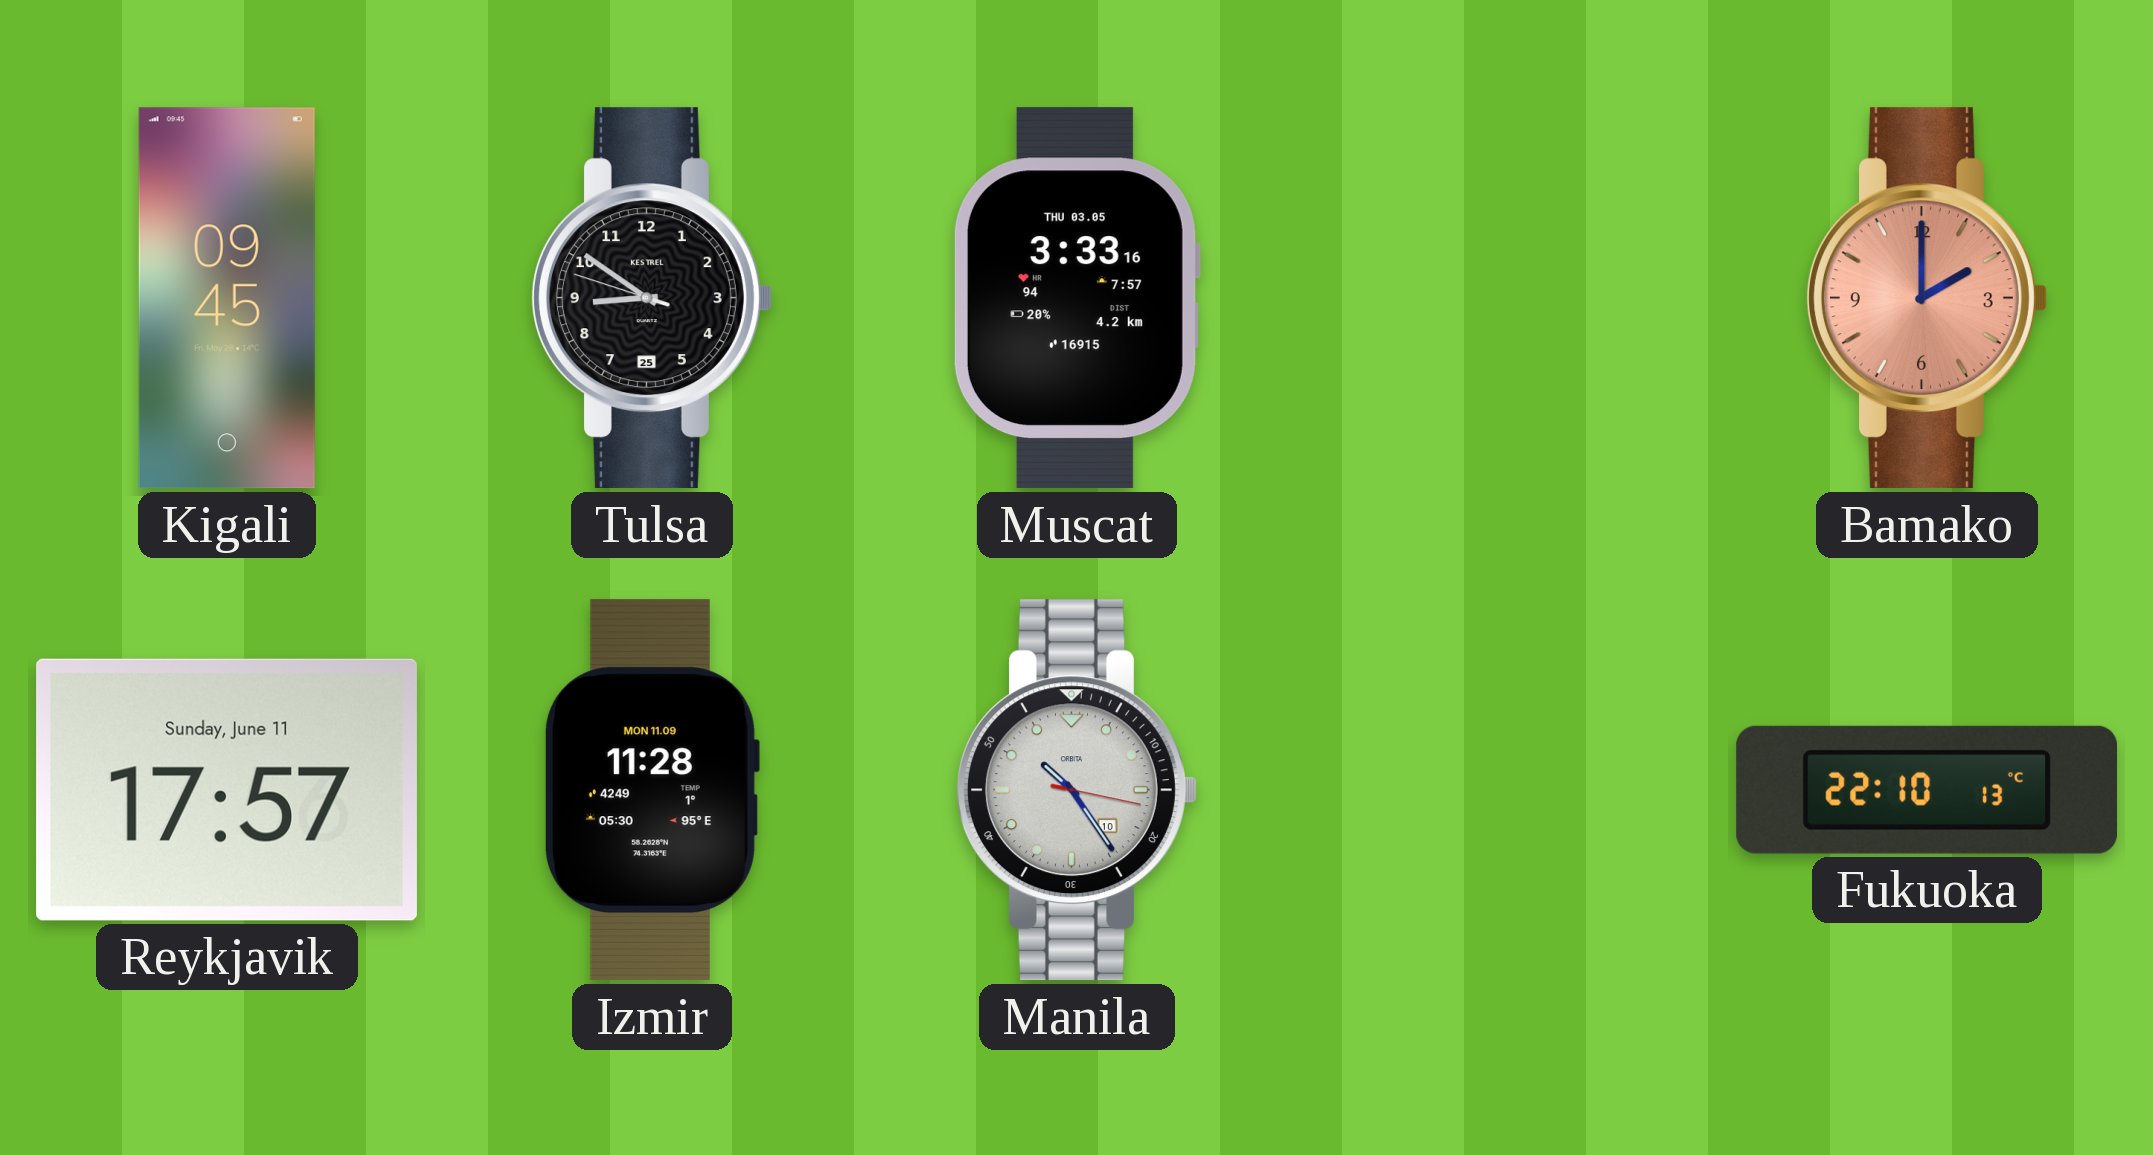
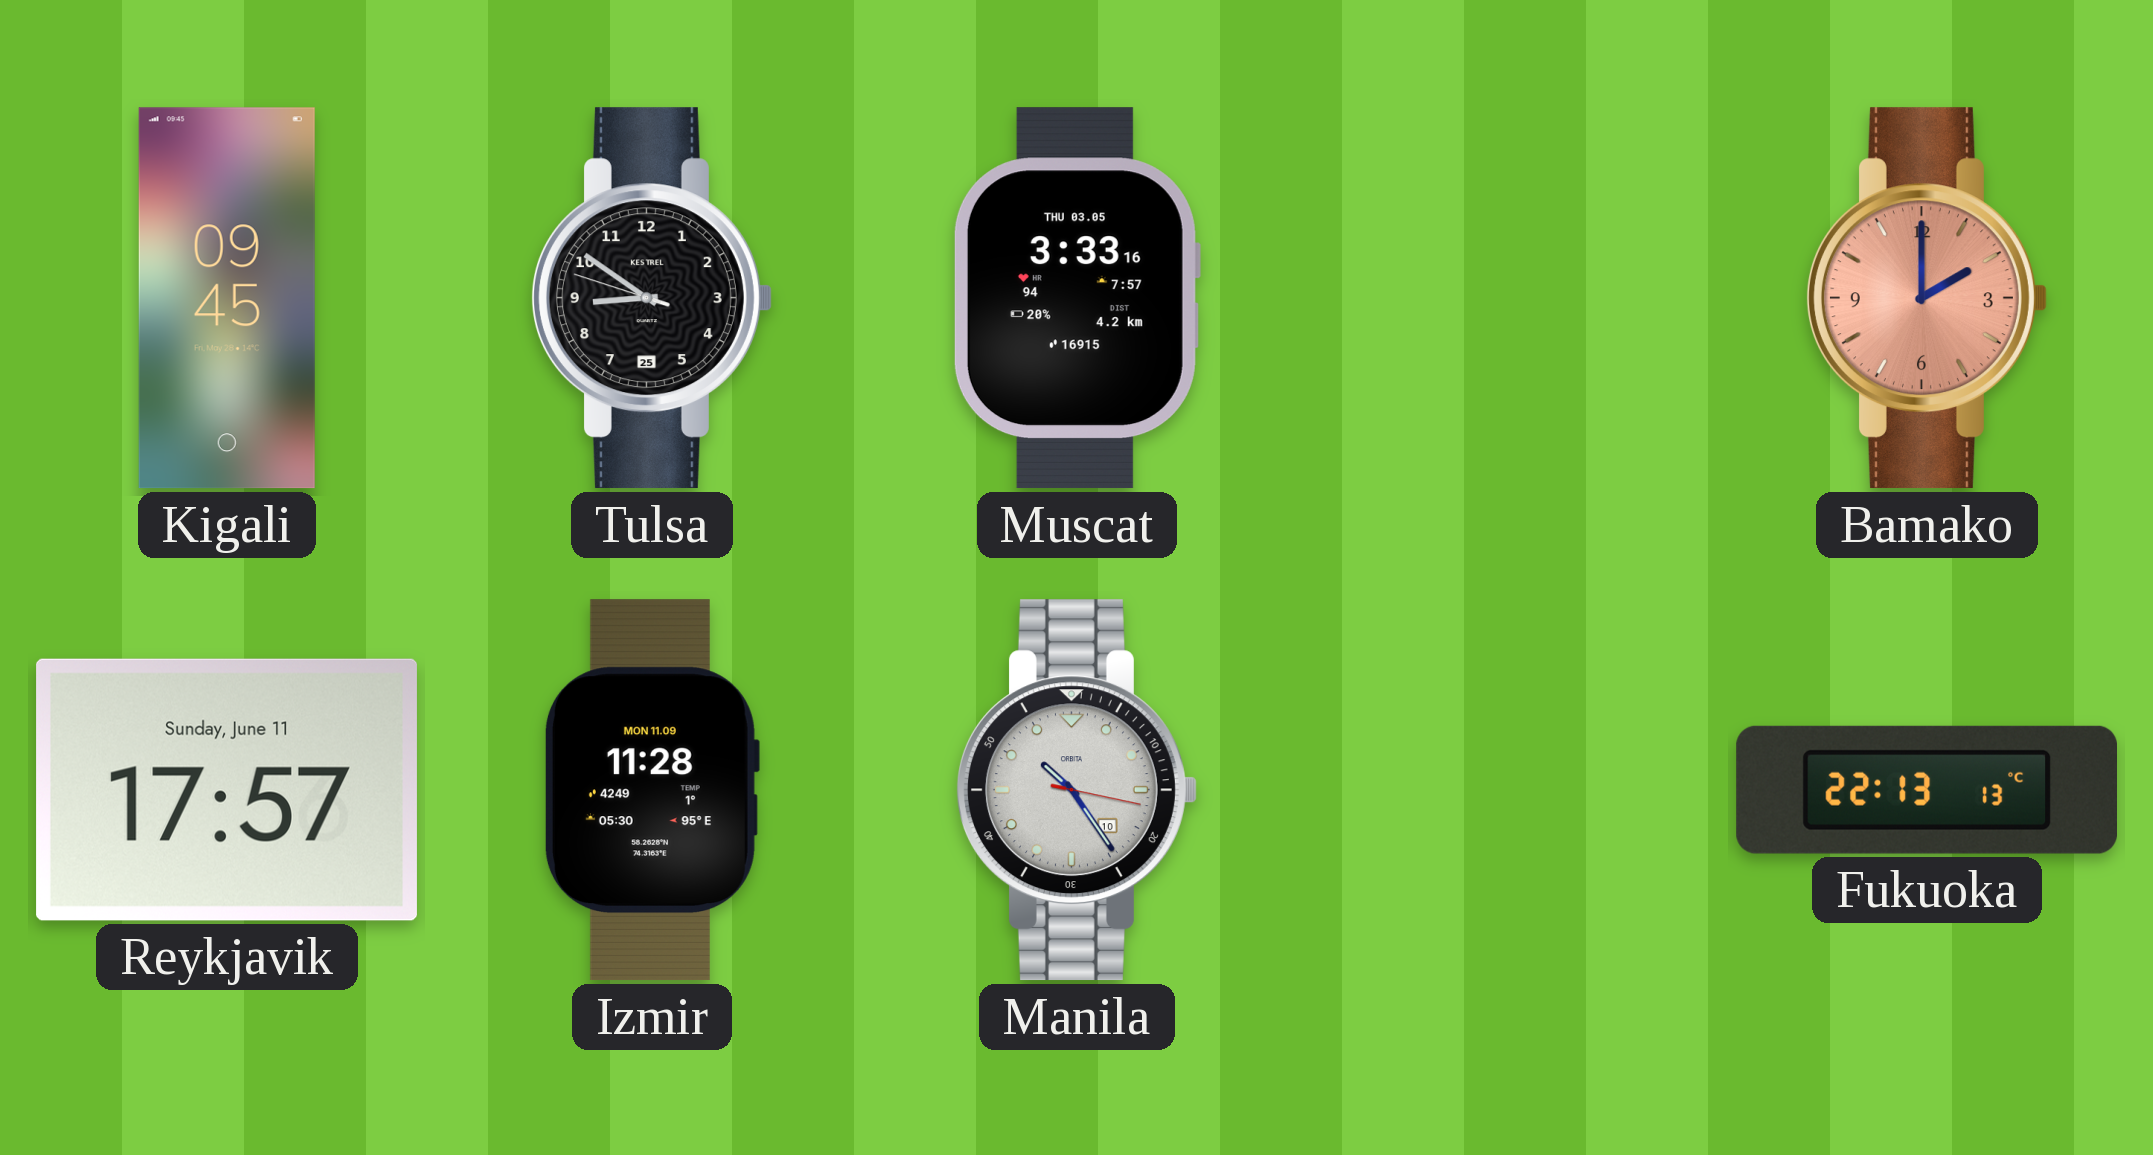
Fukuoka: 22:10 -> 22:13 (1926, 790)
